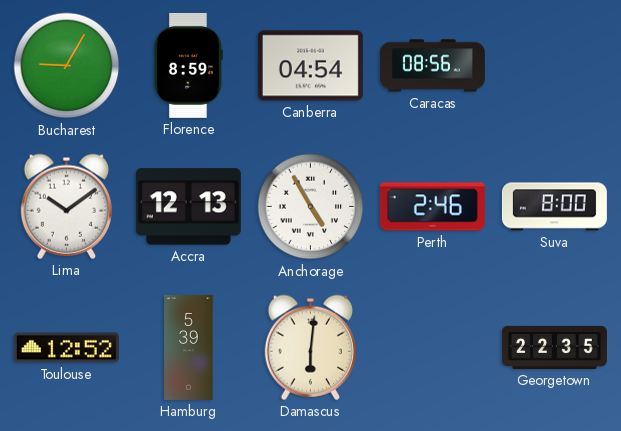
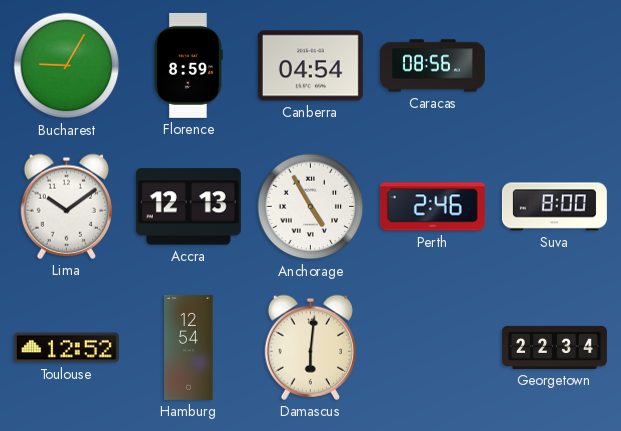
Hamburg: 5:39 -> 12:54 (189, 347)
Georgetown: 22:35 -> 22:34 (554, 347)
